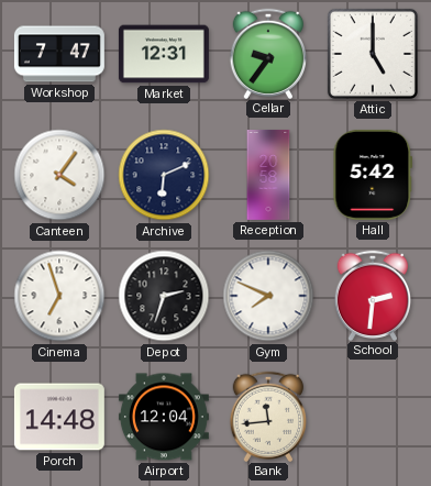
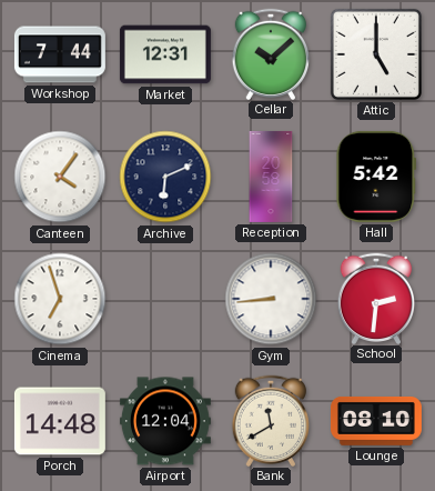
Workshop: 7:47 -> 7:44 (60, 54)
Cellar: 9:36 -> 10:08 (270, 53)
Depot: 2:33 -> none (164, 296)
Gym: 7:49 -> 8:44 (271, 299)
Bank: 11:44 -> 11:40 (270, 420)
Lounge: none -> 08:10 (376, 421)
